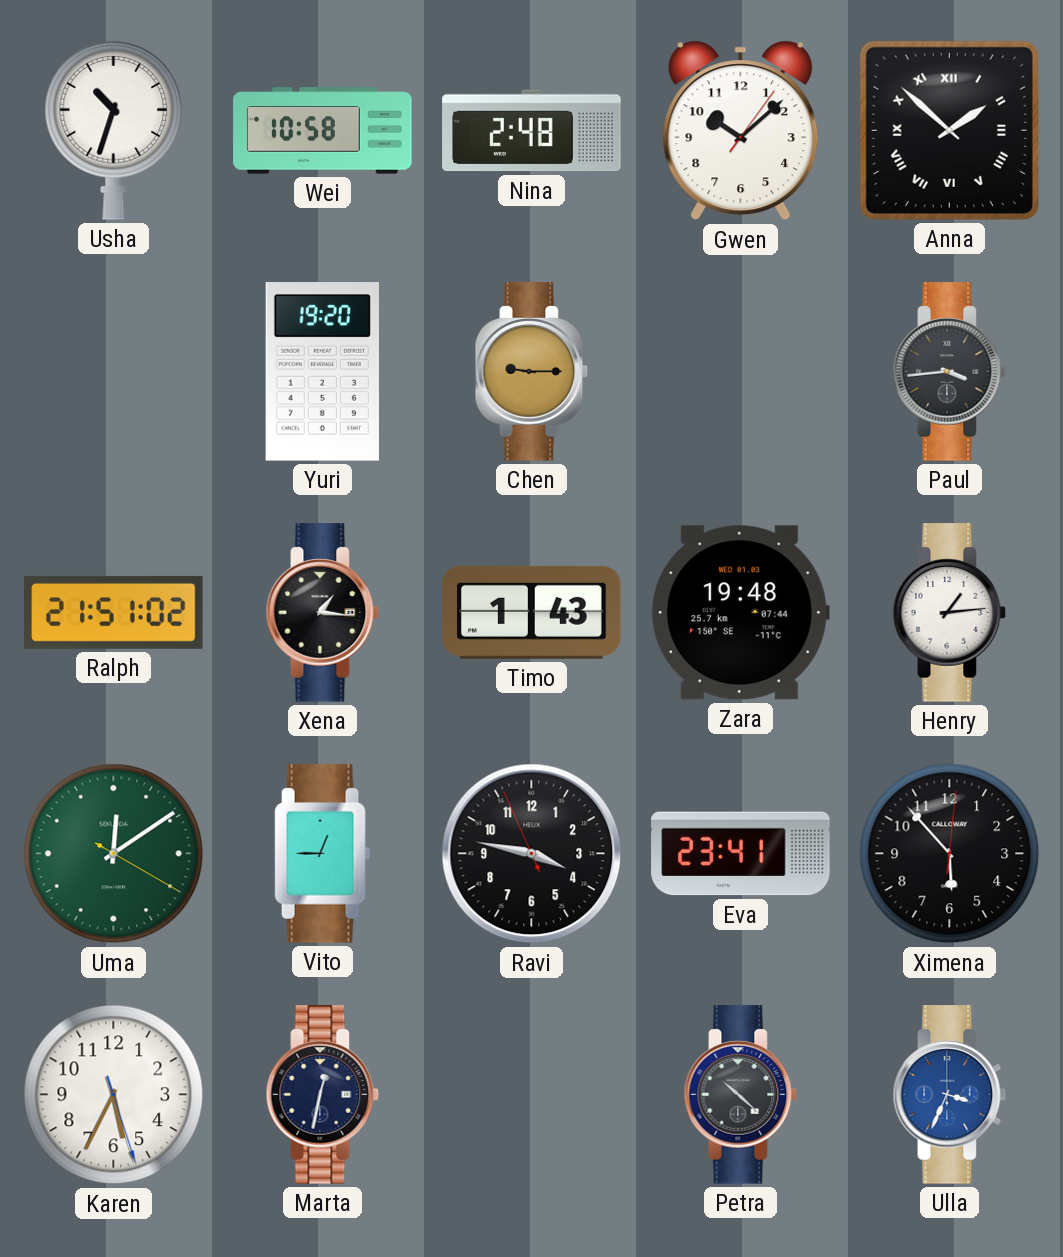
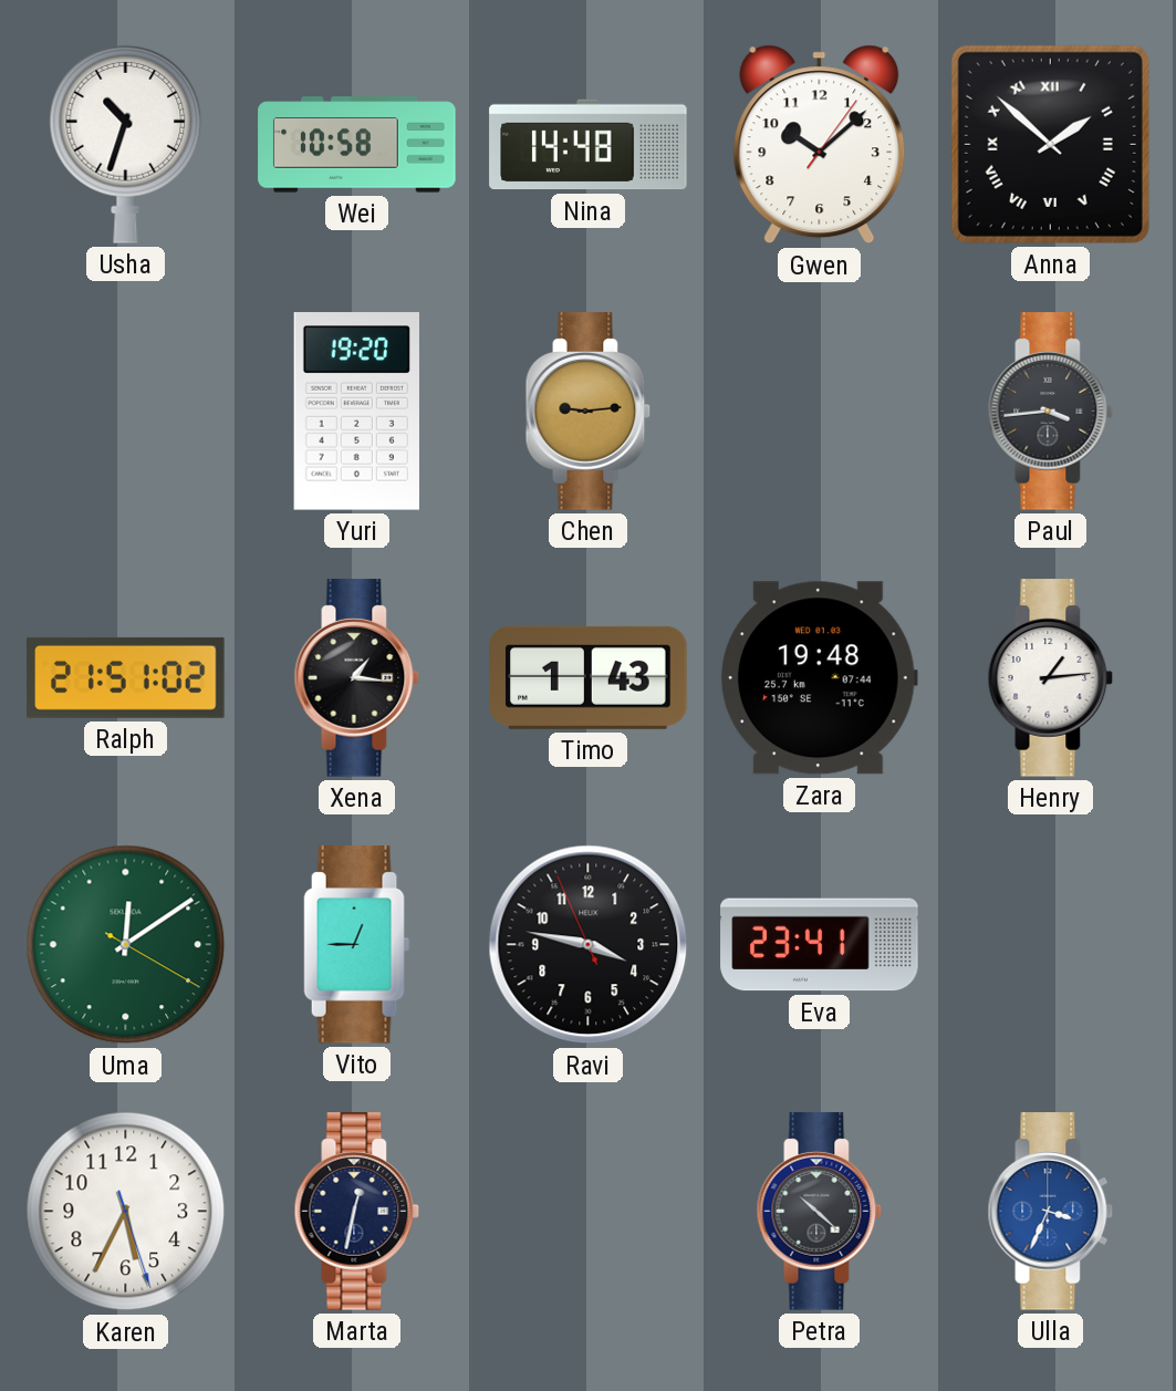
Nina: 2:48 -> 14:48 (589, 145)
Chen: 9:15 -> 9:14 (589, 412)
Ximena: 5:53 -> none (950, 854)
